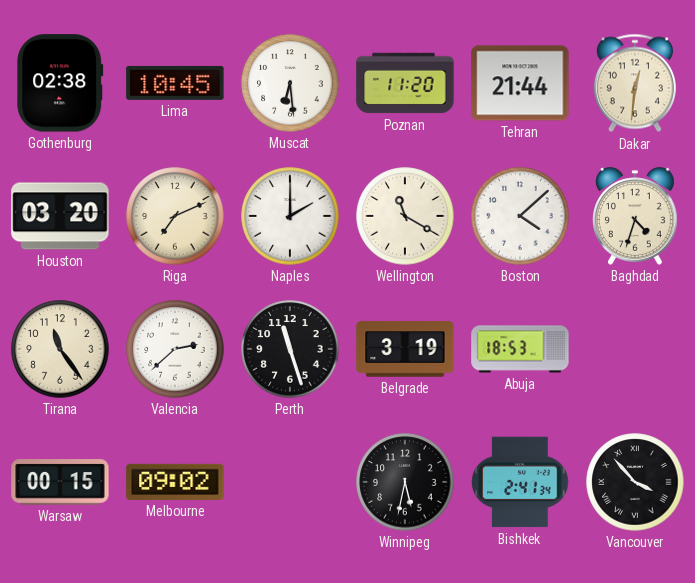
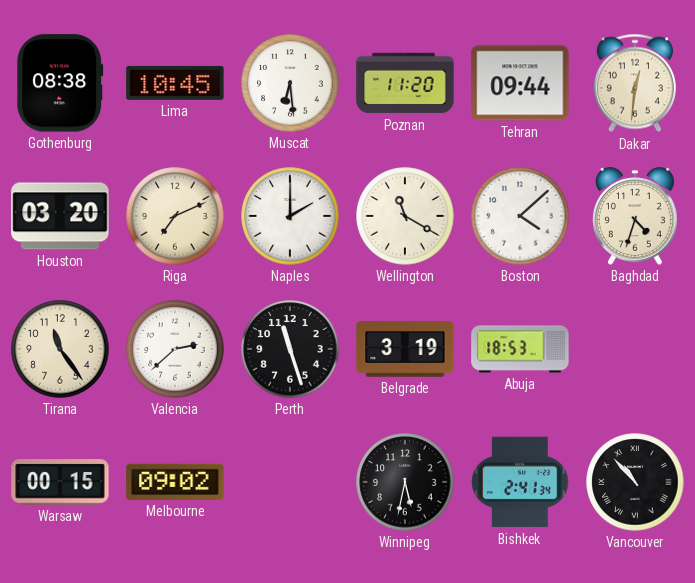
Gothenburg: 02:38 -> 08:38 (60, 83)
Tehran: 21:44 -> 09:44 (520, 83)
Vancouver: 3:53 -> 10:53 (635, 482)
